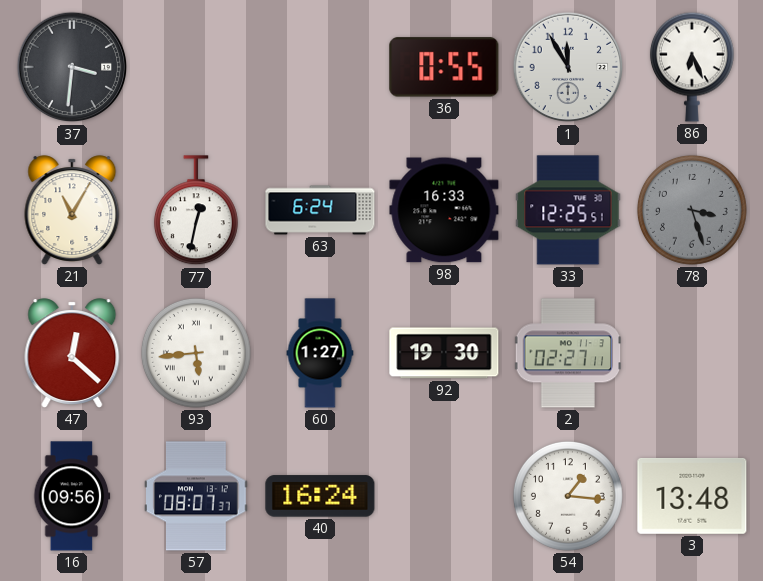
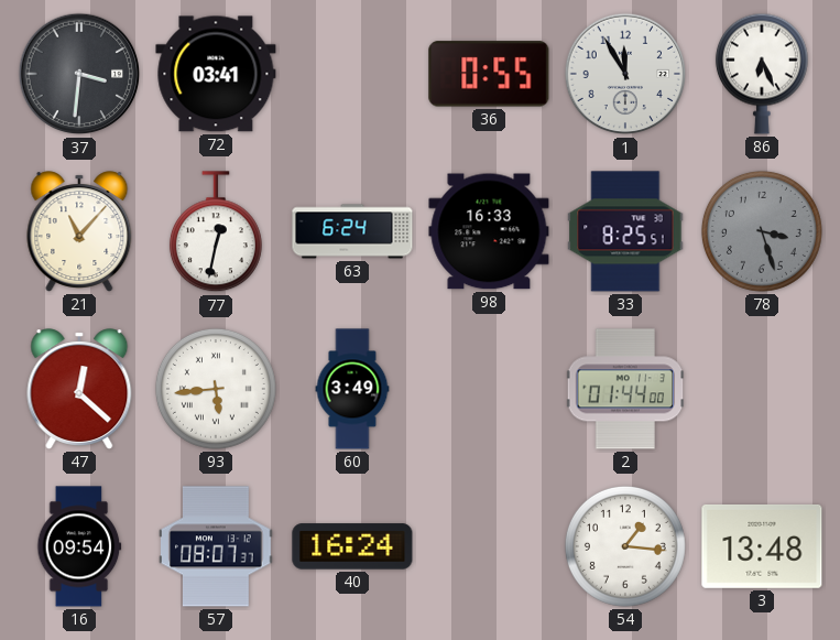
72: none -> 03:41 (216, 74)
21: 11:05 -> 11:07 (79, 231)
33: 12:25 -> 8:25 (625, 231)
60: 1:27 -> 3:49 (352, 389)
92: 19:30 -> none (444, 353)
2: 02:27 -> 01:44 (625, 389)
16: 09:56 -> 09:54 (79, 546)
